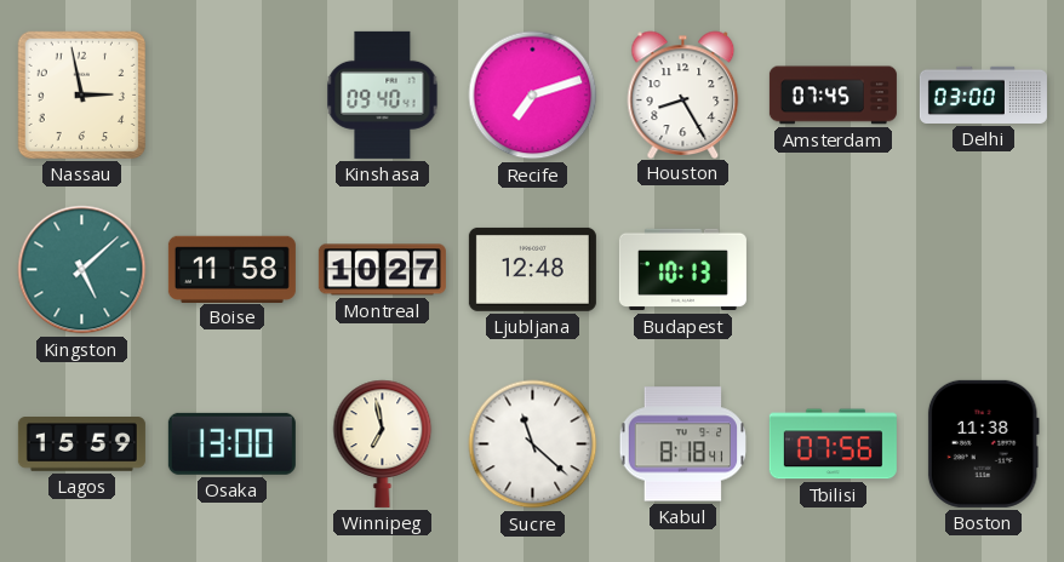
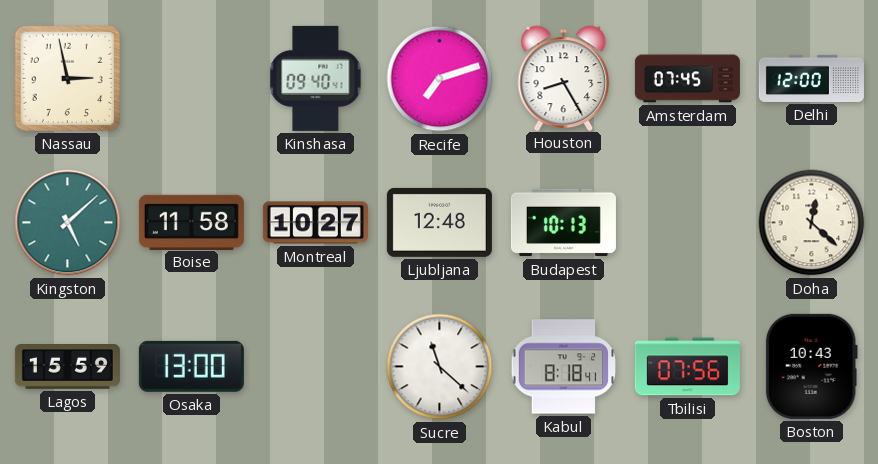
Delhi: 03:00 -> 12:00 (811, 78)
Doha: none -> 12:22 (812, 223)
Winnipeg: 6:58 -> none (383, 443)
Boston: 11:38 -> 10:43 (811, 366)
